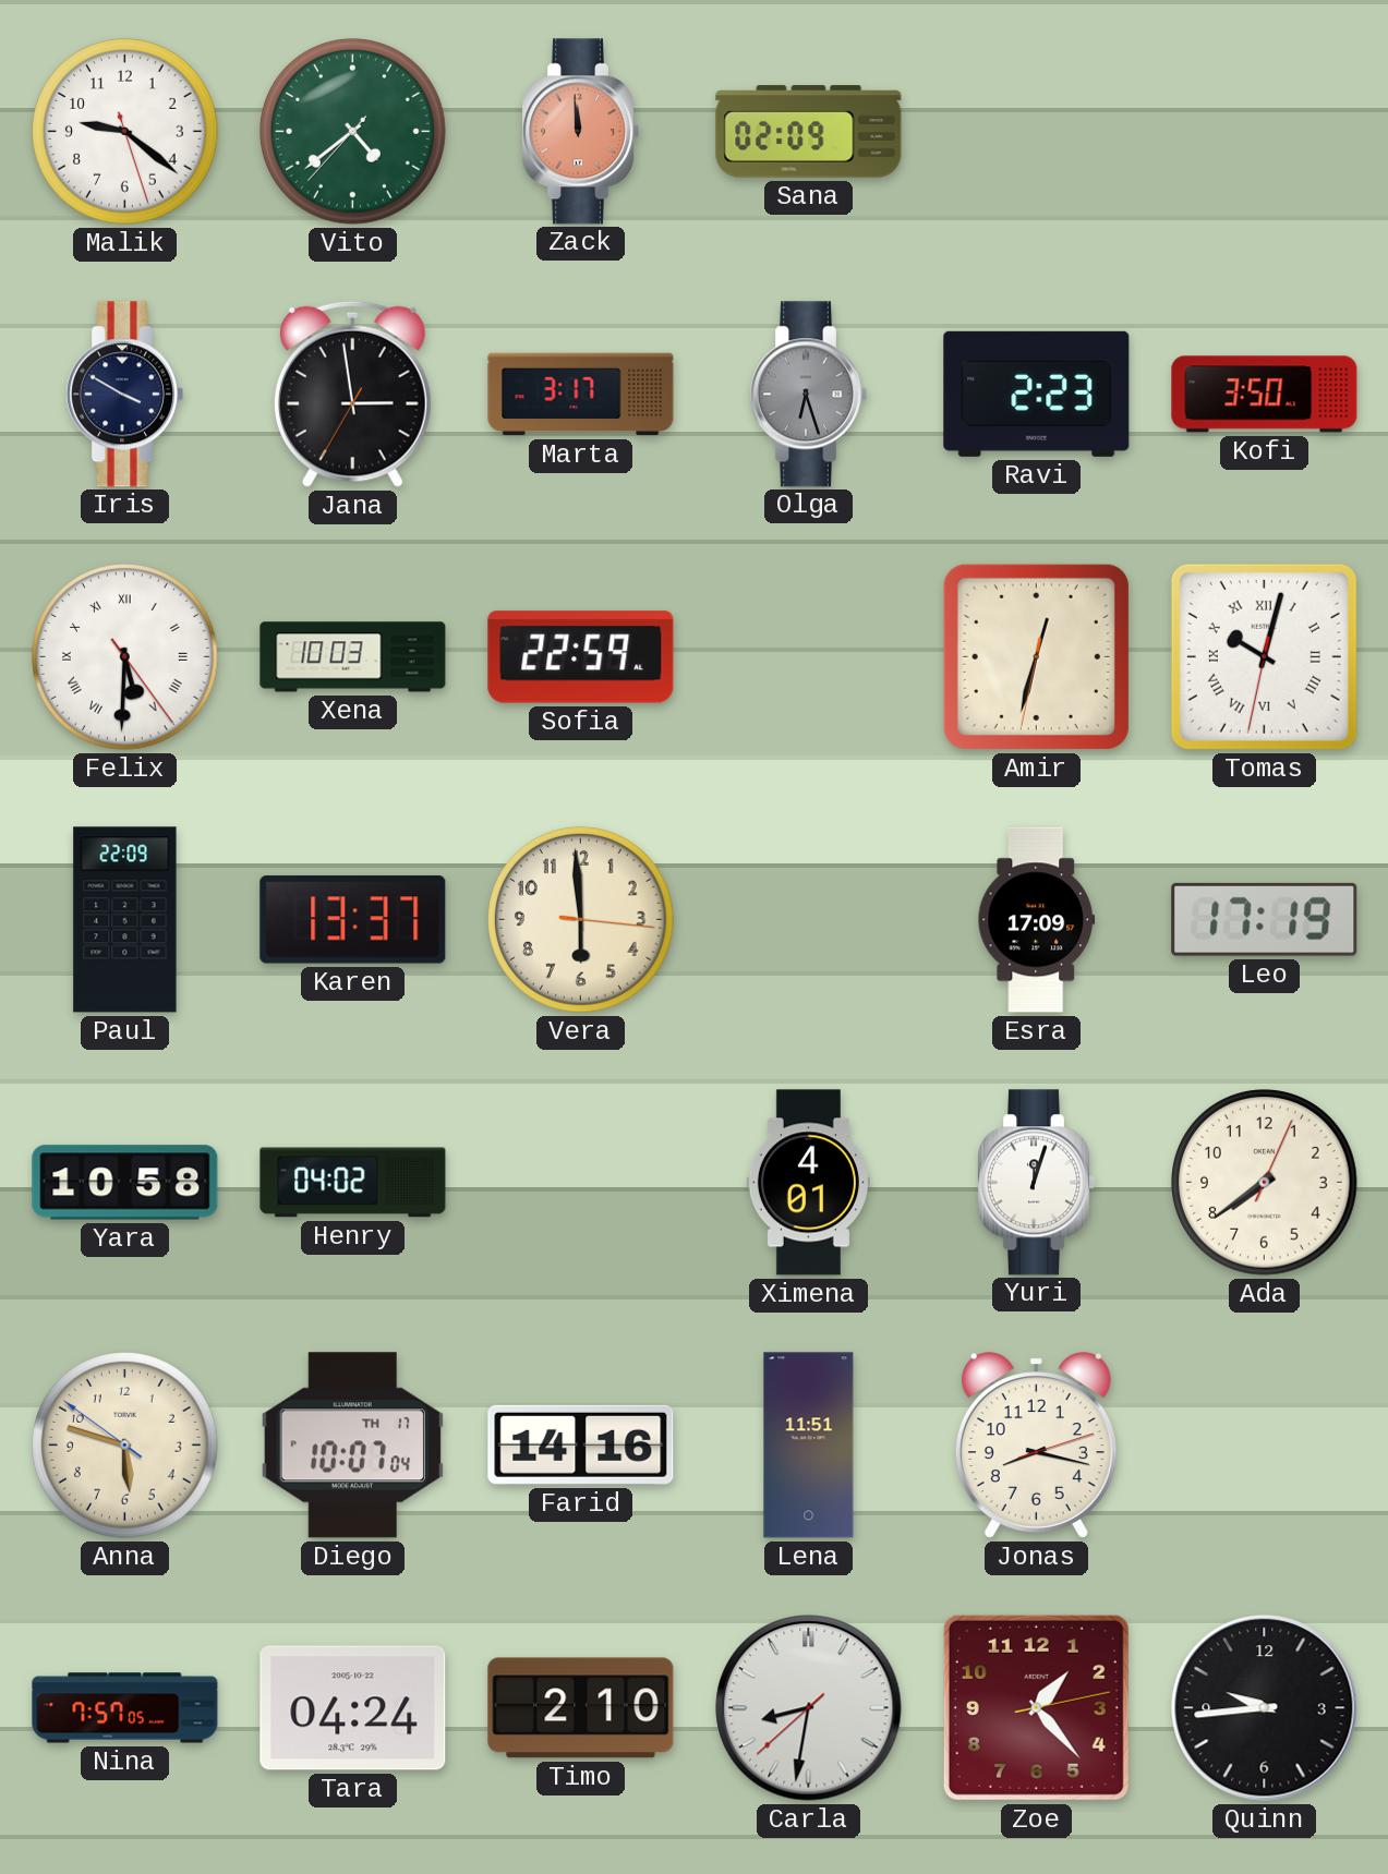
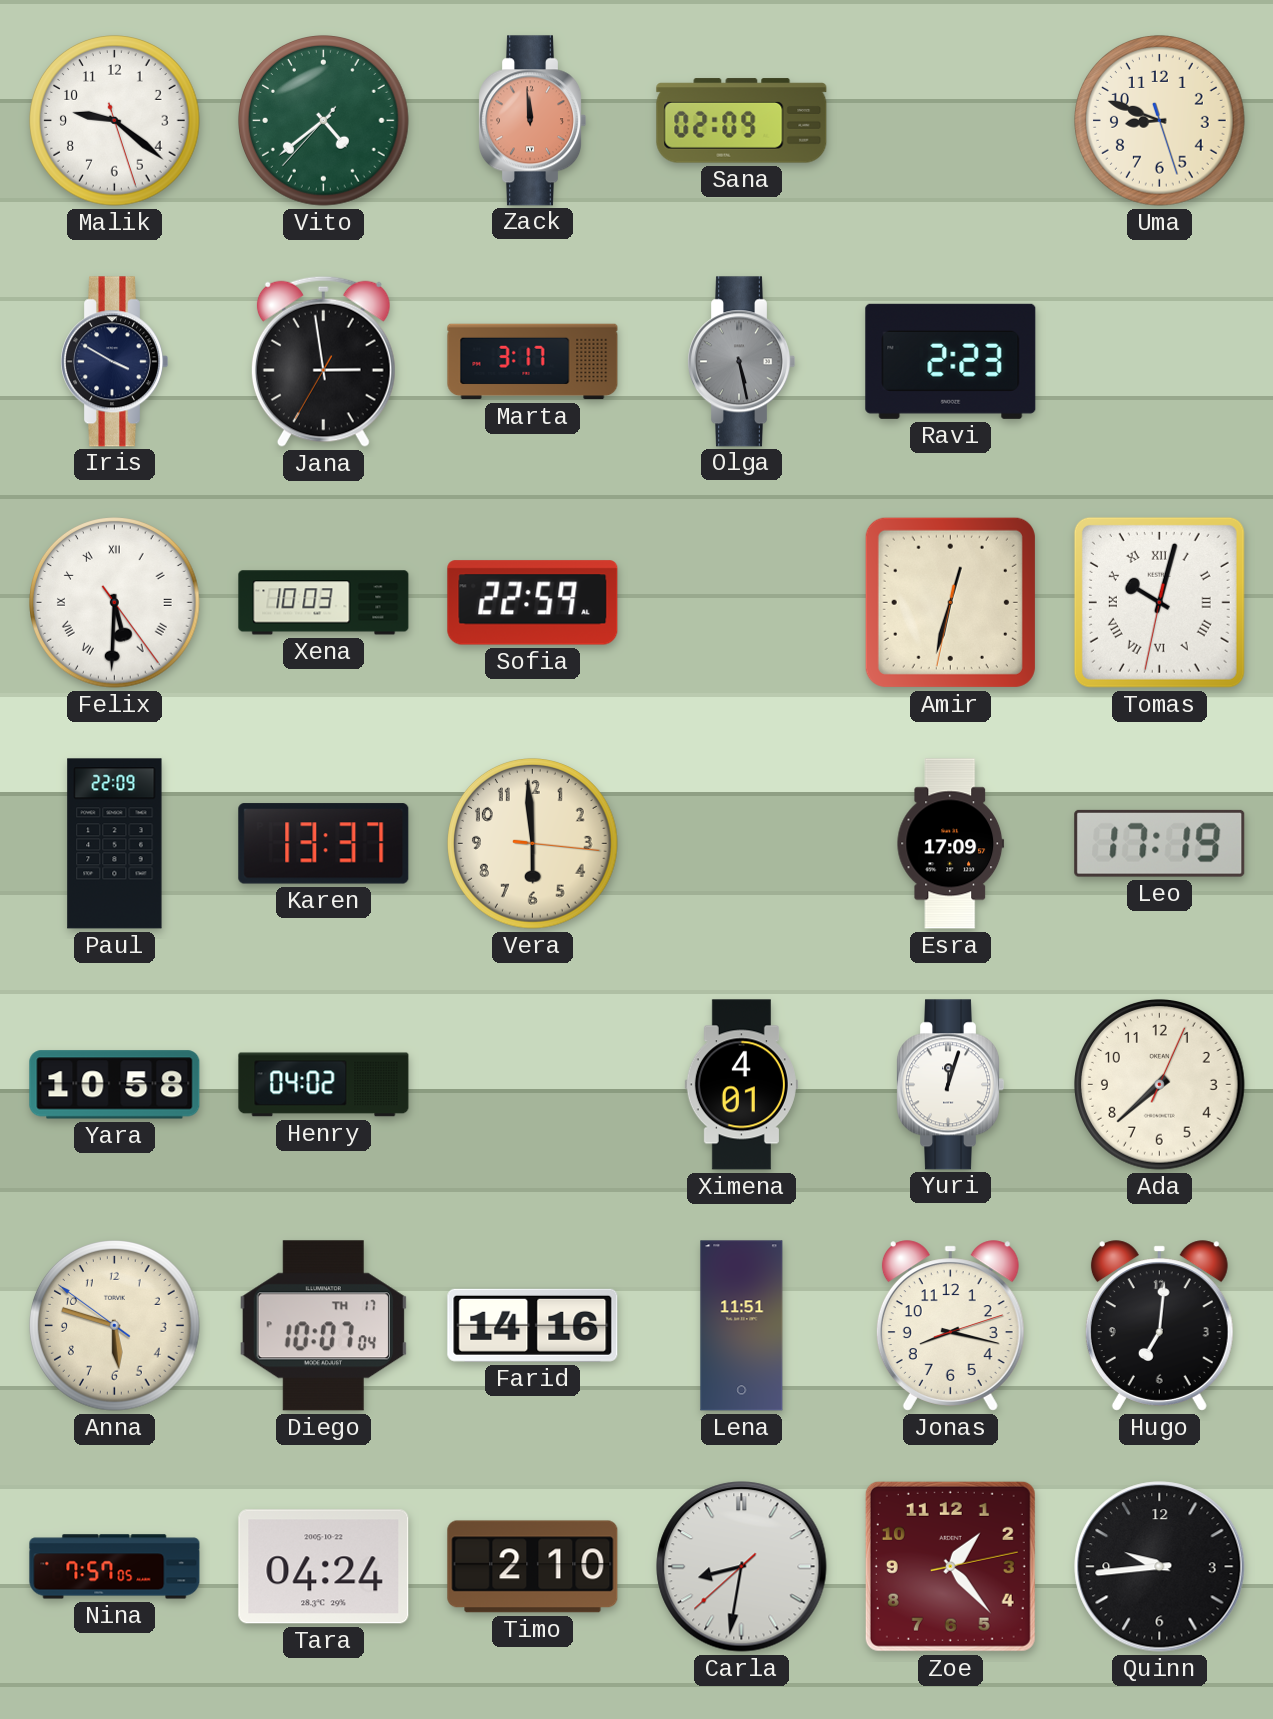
Uma: none -> 8:48 (1160, 121)
Olga: 6:27 -> 5:28 (742, 362)
Kofi: 3:50 -> none (1265, 395)
Ada: 7:39 -> 7:38 (1160, 1085)
Hugo: none -> 7:01 (1159, 1326)
